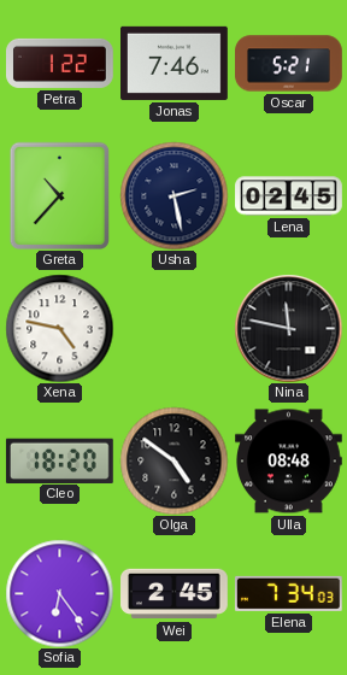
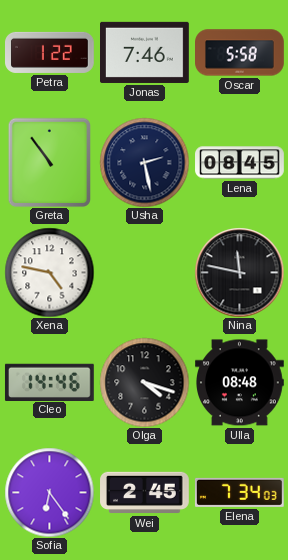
Oscar: 5:21 -> 5:58 (240, 53)
Greta: 10:37 -> 10:54 (49, 162)
Lena: 02:45 -> 08:45 (240, 163)
Cleo: 18:20 -> 14:46 (49, 382)
Olga: 4:51 -> 4:18 (144, 382)
